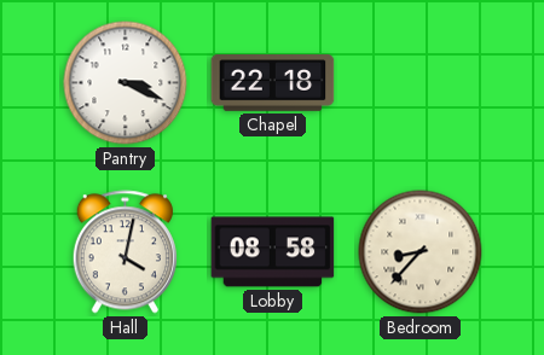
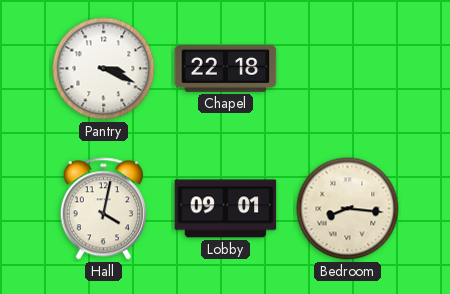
Lobby: 08:58 -> 09:01 (226, 209)
Bedroom: 8:37 -> 8:16 (348, 209)
